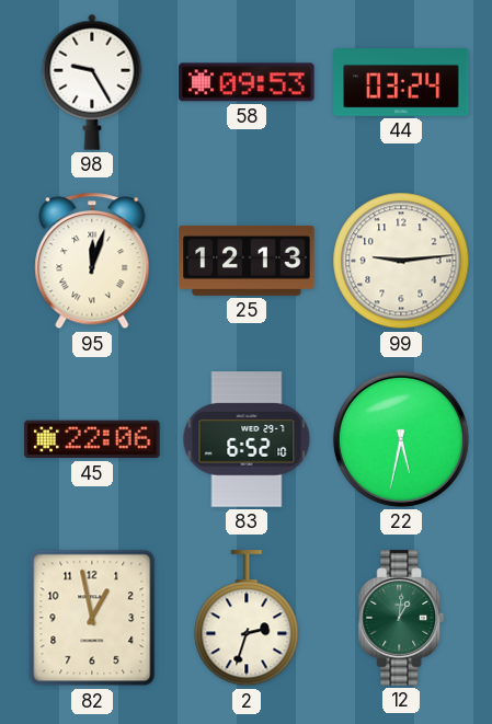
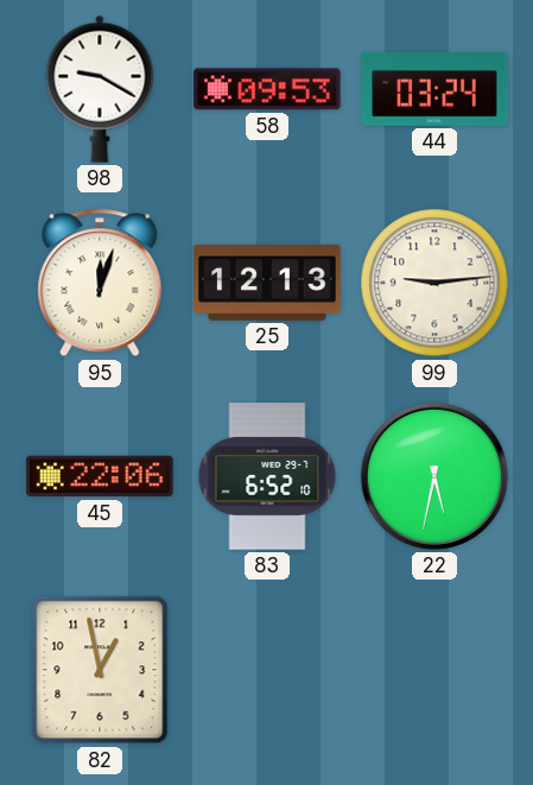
98: 9:25 -> 9:20 (100, 89)
2: 2:33 -> none (247, 619)
12: 1:01 -> none (401, 618)
